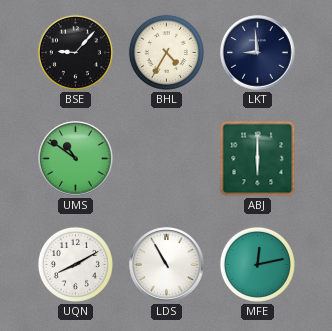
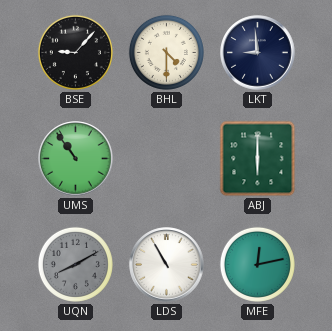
BHL: 4:35 -> 4:30 (166, 52)
UMS: 10:51 -> 10:54 (76, 159)
UQN dial: white -> grey (75, 264)
